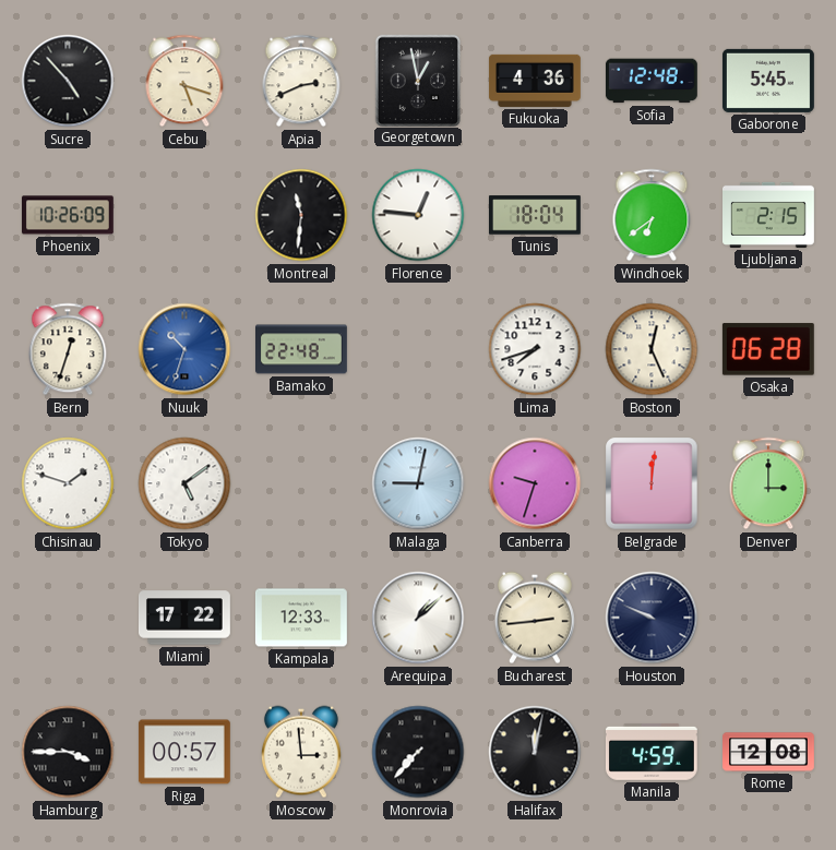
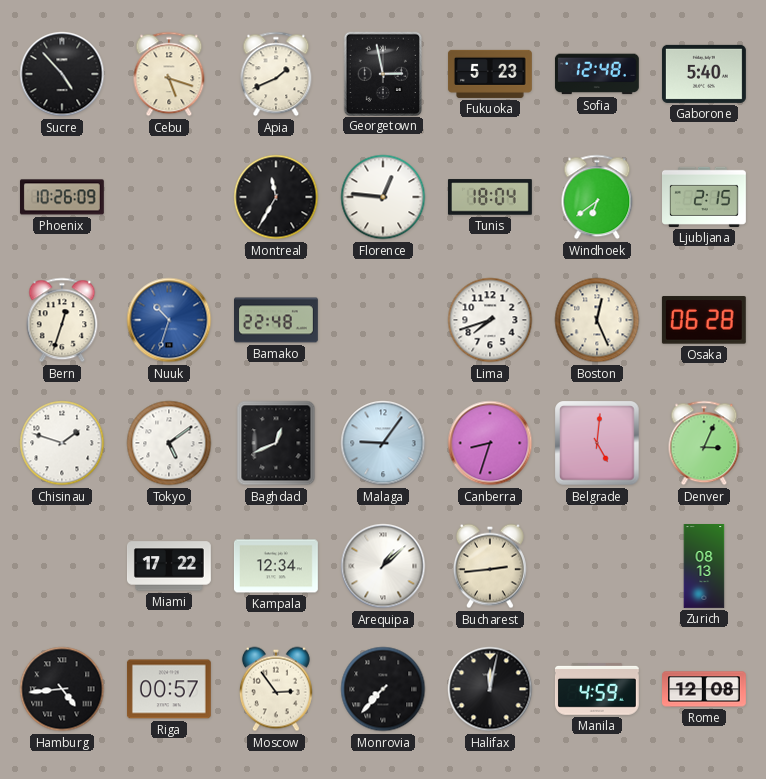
Apia: 2:41 -> 1:41 (276, 74)
Georgetown: 12:58 -> 2:58 (382, 73)
Fukuoka: 4:36 -> 5:23 (490, 74)
Gaborone: 5:45 -> 5:40 (704, 74)
Montreal: 11:31 -> 11:35 (276, 197)
Baghdad: none -> 12:41 (276, 443)
Malaga: 9:02 -> 9:06 (383, 443)
Canberra: 9:33 -> 8:33 (490, 443)
Belgrade: 12:01 -> 5:01 (597, 443)
Denver: 3:00 -> 3:04 (704, 443)
Kampala: 12:33 -> 12:34 (276, 566)
Houston: 9:49 -> none (652, 618)
Zurich: none -> 08:13 (704, 567)
Hamburg: 3:45 -> 4:44 (62, 689)
Moscow: 2:59 -> 2:54 (276, 689)
